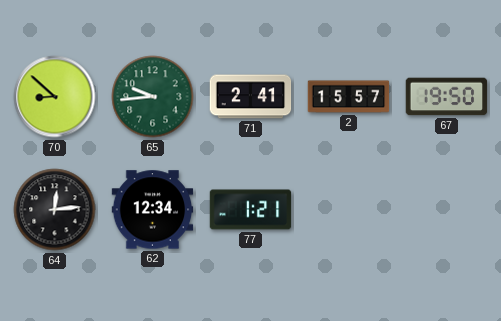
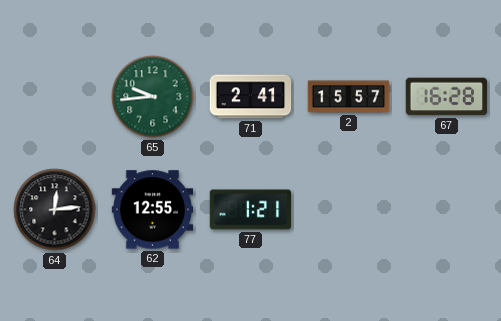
70: 8:52 -> none (55, 97)
67: 19:50 -> 16:28 (447, 97)
62: 12:34 -> 12:55 (153, 210)
